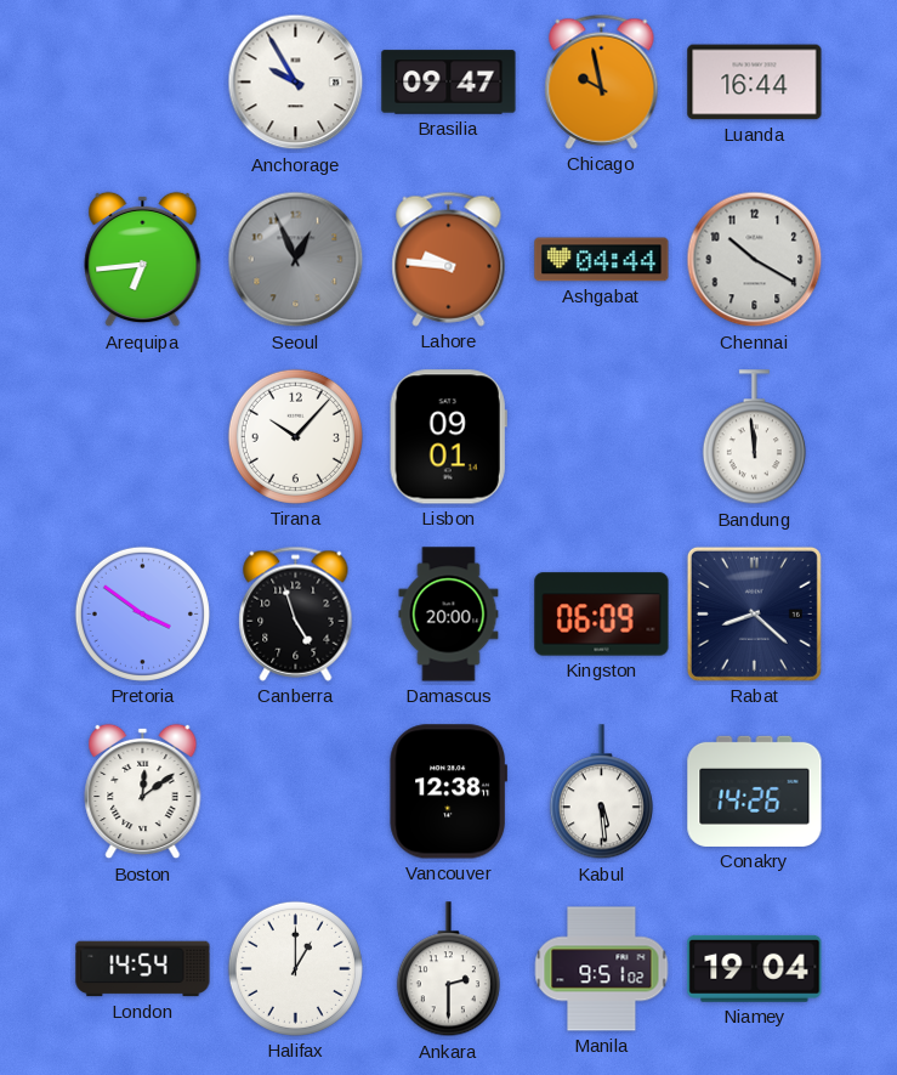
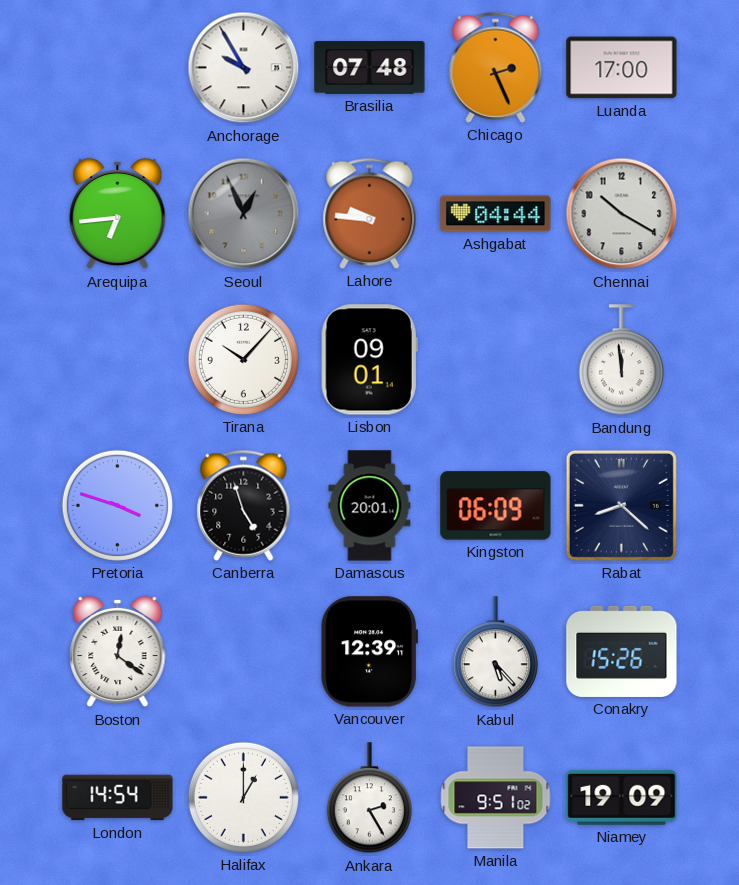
Brasilia: 09:47 -> 07:48 (370, 68)
Chicago: 9:58 -> 2:26 (496, 67)
Luanda: 16:44 -> 17:00 (622, 68)
Pretoria: 3:51 -> 3:48 (117, 505)
Damascus: 20:00 -> 20:01 (370, 506)
Boston: 12:09 -> 12:21 (118, 652)
Vancouver: 12:38 -> 12:39 (369, 652)
Kabul: 5:29 -> 5:23 (495, 652)
Conakry: 14:26 -> 15:26 (622, 651)
Ankara: 2:30 -> 2:25 (369, 798)
Niamey: 19:04 -> 19:09 (622, 797)
